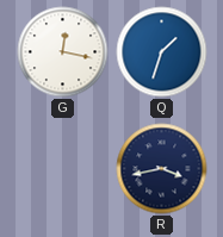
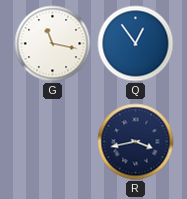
G: 12:17 -> 11:17 (53, 44)
Q: 1:33 -> 12:54 (136, 44)
